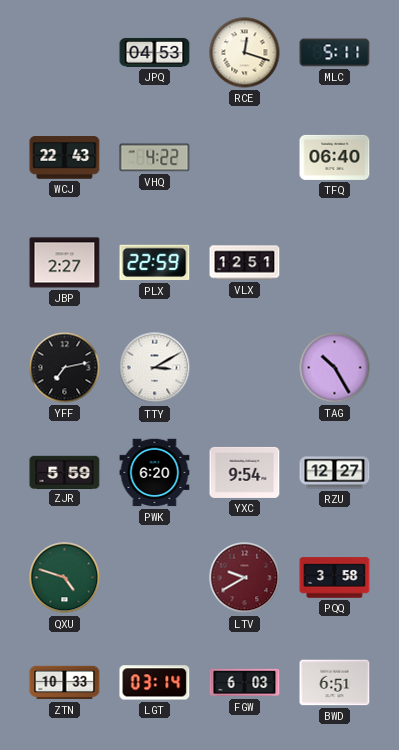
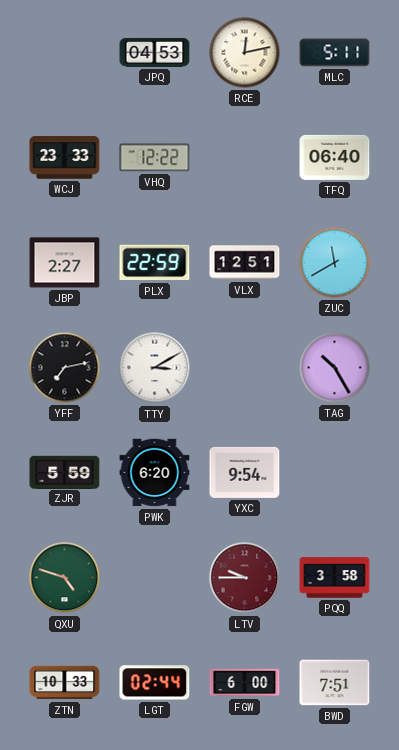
RCE: 12:18 -> 12:13 (245, 53)
WCJ: 22:43 -> 23:33 (65, 158)
VHQ: 4:22 -> 12:22 (155, 158)
ZUC: none -> 11:40 (335, 263)
RZU: 12:27 -> none (335, 473)
LTV: 9:40 -> 9:45 (245, 578)
LGT: 03:14 -> 02:44 (155, 683)
FGW: 6:03 -> 6:00 (245, 683)
BWD: 6:51 -> 7:51 (335, 683)
